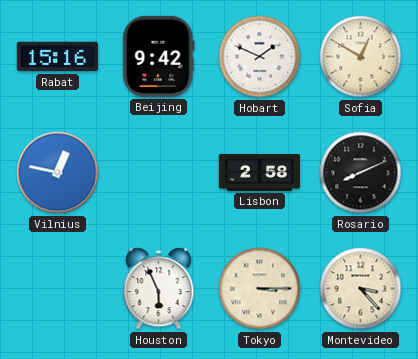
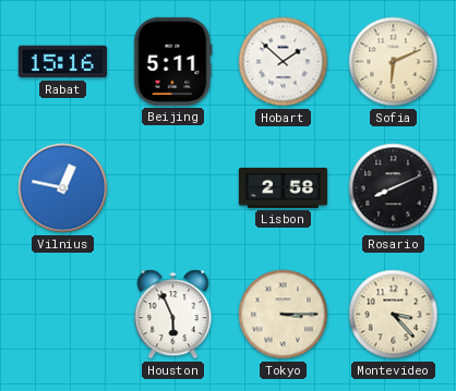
Beijing: 9:42 -> 5:11 (173, 61)
Hobart: 1:49 -> 1:52 (284, 62)
Sofia: 12:50 -> 6:11 (394, 62)
